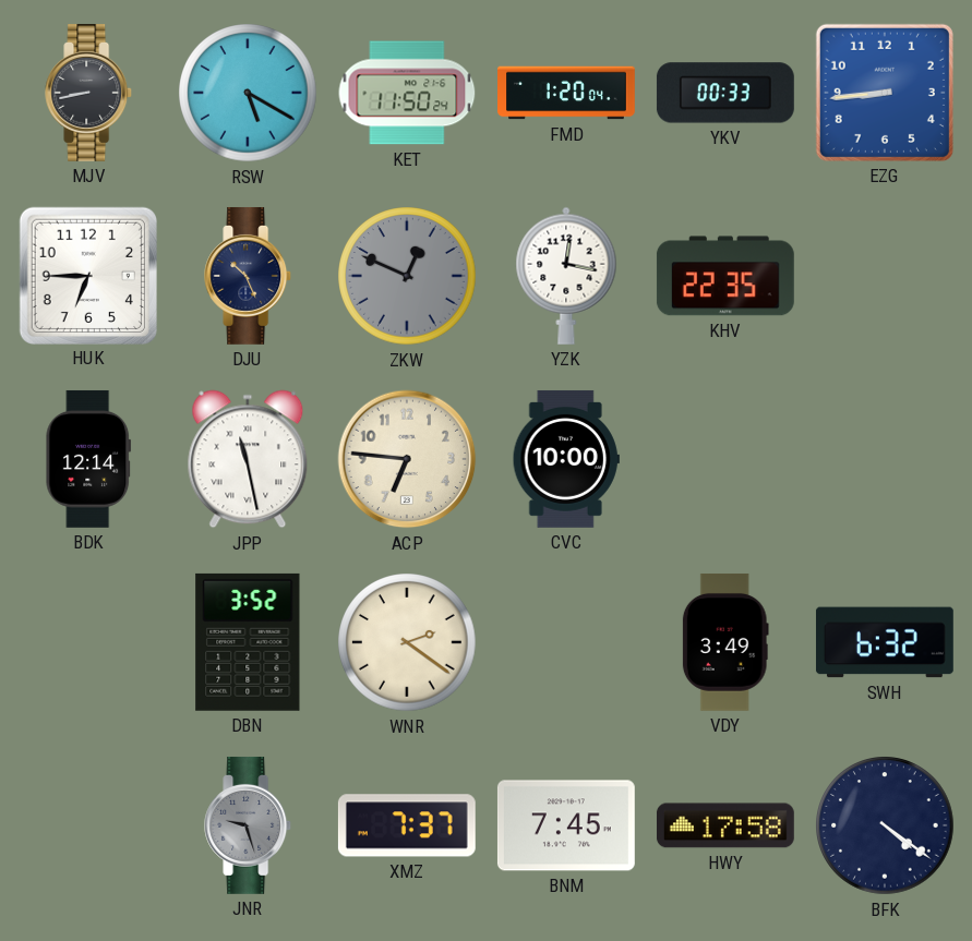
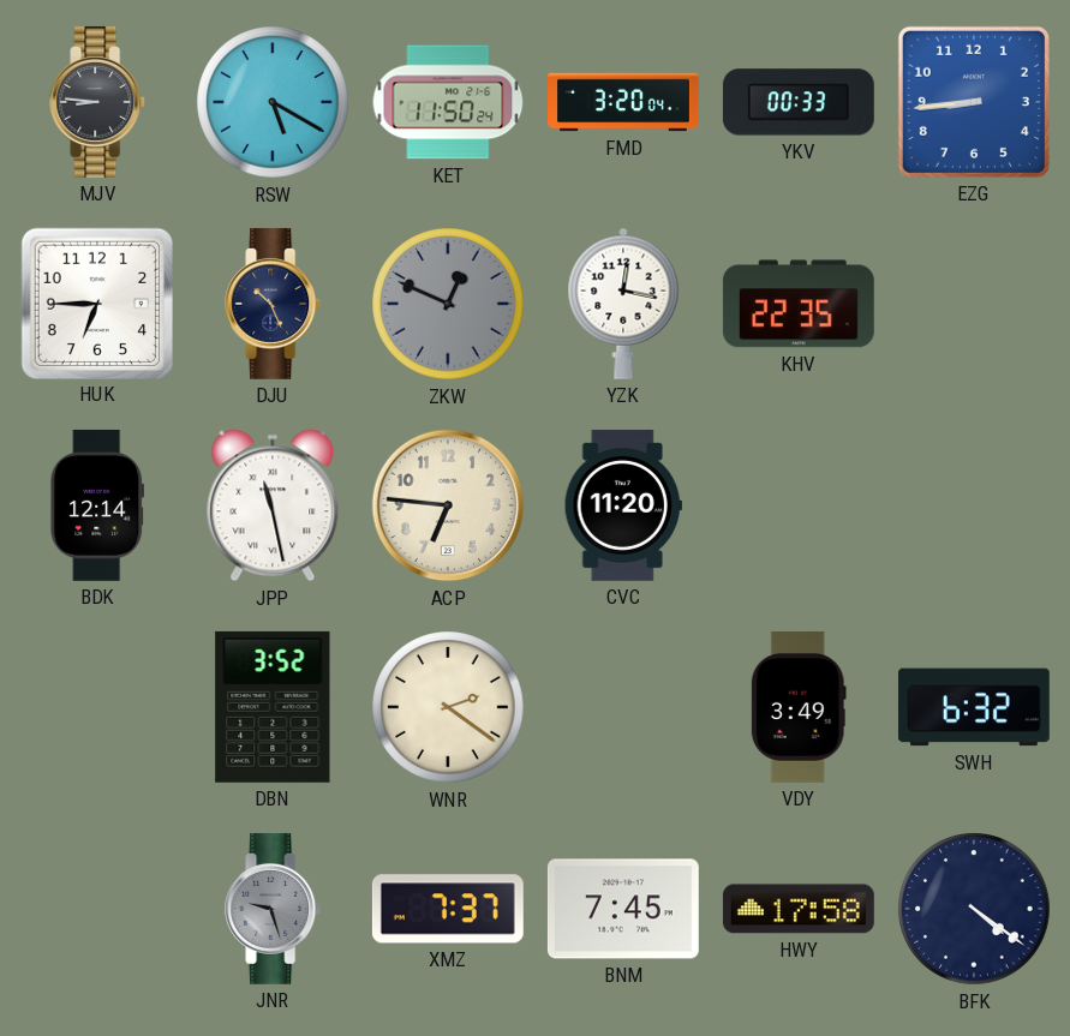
MJV: 8:43 -> 8:46 (98, 102)
FMD: 1:20 -> 3:20 (624, 102)
CVC: 10:00 -> 11:20 (623, 505)
